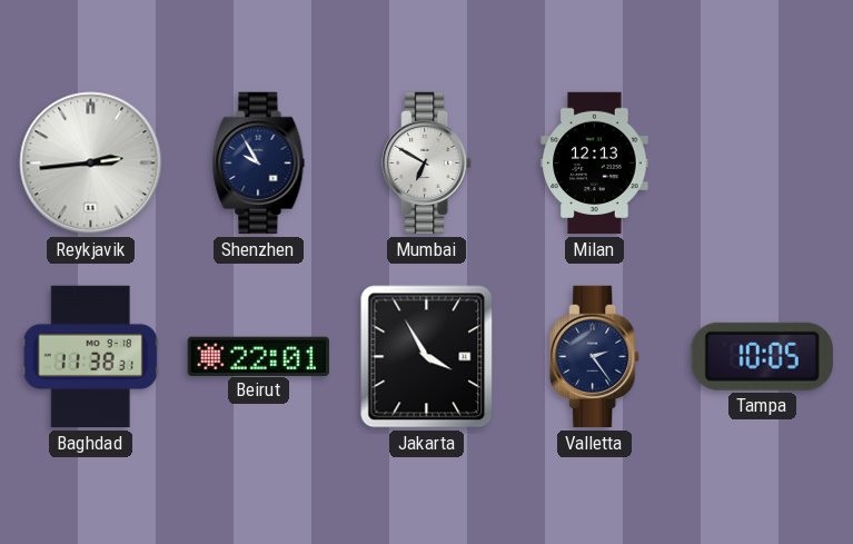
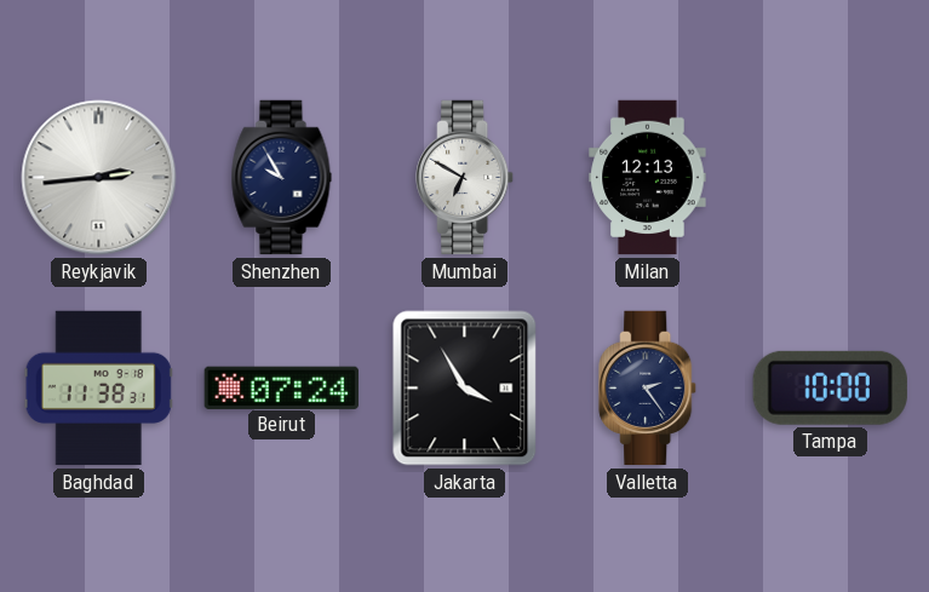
Beirut: 22:01 -> 07:24 (281, 387)
Tampa: 10:05 -> 10:00 (830, 387)
